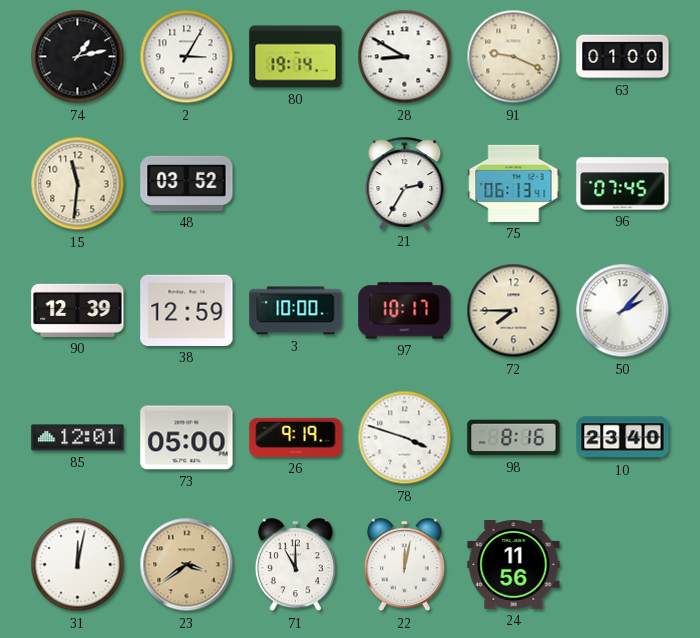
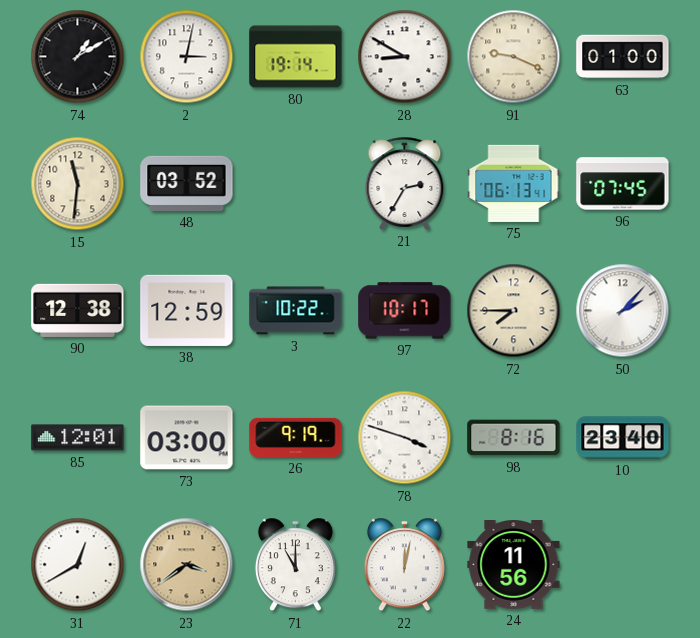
74: 1:13 -> 1:10 (78, 57)
2: 3:05 -> 3:02 (187, 57)
90: 12:39 -> 12:38 (78, 310)
3: 10:00 -> 10:22 (296, 311)
73: 05:00 -> 03:00 (187, 438)
31: 12:02 -> 12:40 (78, 565)
